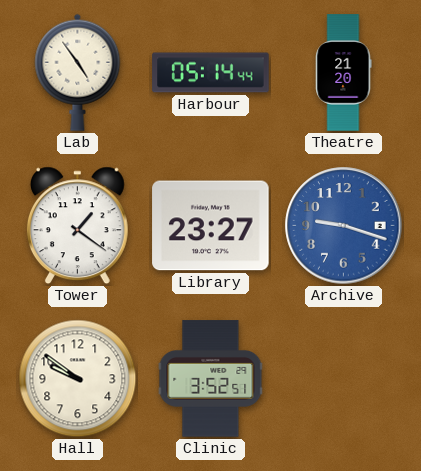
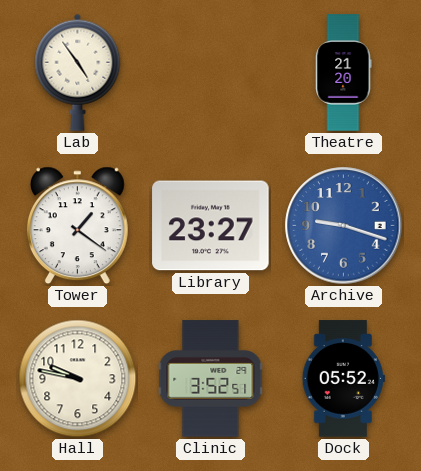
Harbour: 05:14 -> none (211, 73)
Hall: 9:51 -> 9:47 (78, 379)
Dock: none -> 05:52 (343, 379)
